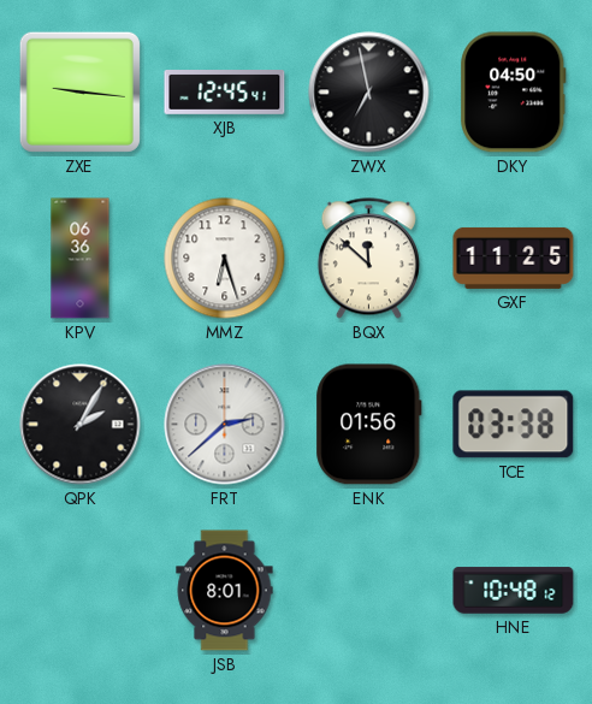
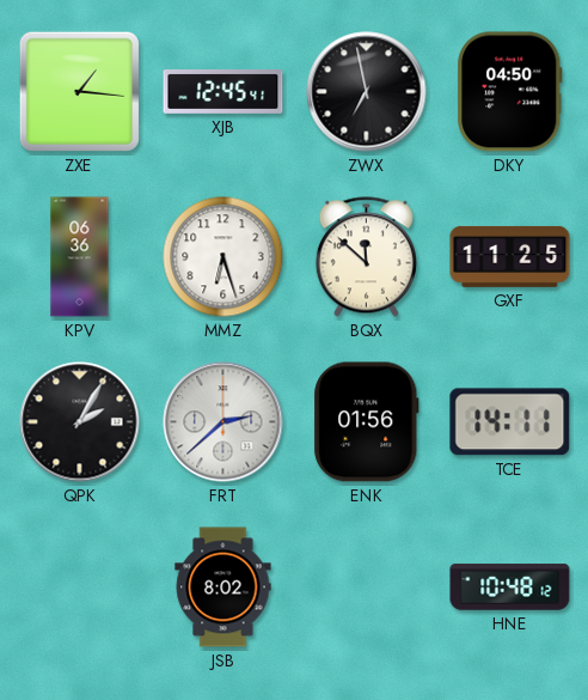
ZXE: 9:16 -> 1:16 (79, 91)
TCE: 03:38 -> 14:11 (510, 422)
JSB: 8:01 -> 8:02 (223, 588)
